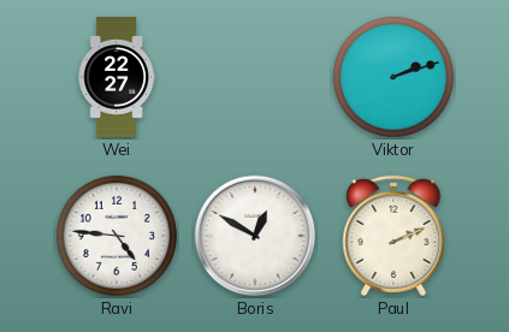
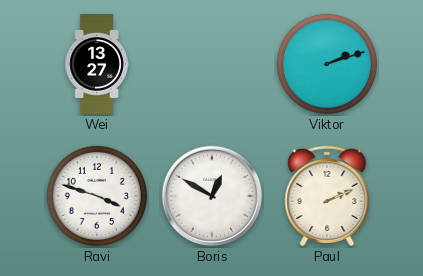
Wei: 22:27 -> 13:27 (97, 65)
Ravi: 4:46 -> 3:48 (97, 196)
